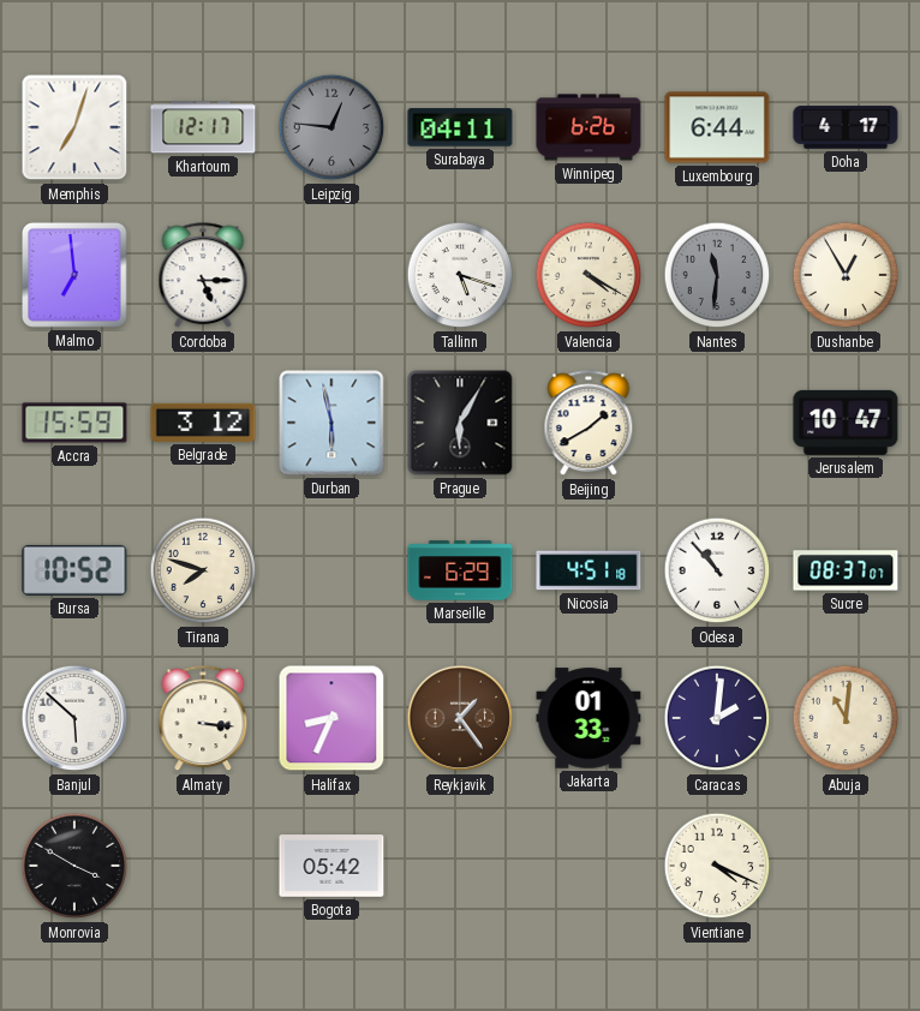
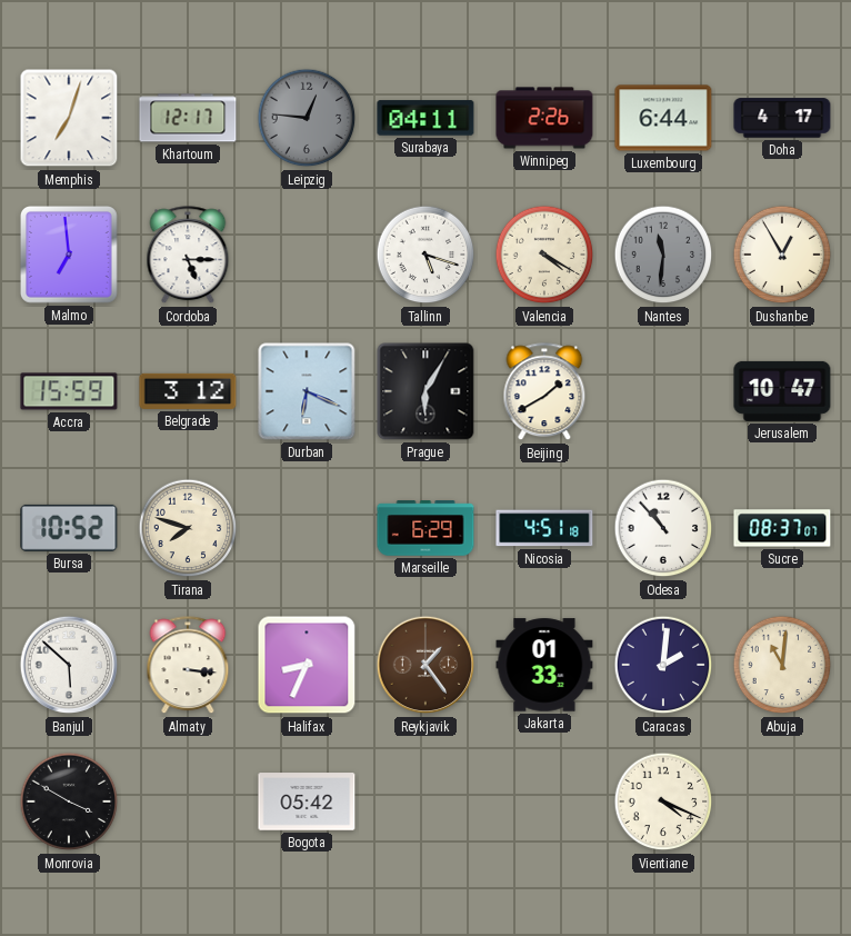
Winnipeg: 6:26 -> 2:26 (544, 118)
Durban: 5:58 -> 6:19 (307, 391)
